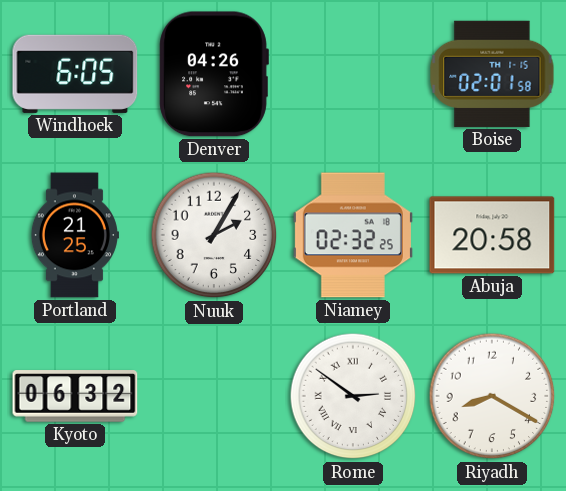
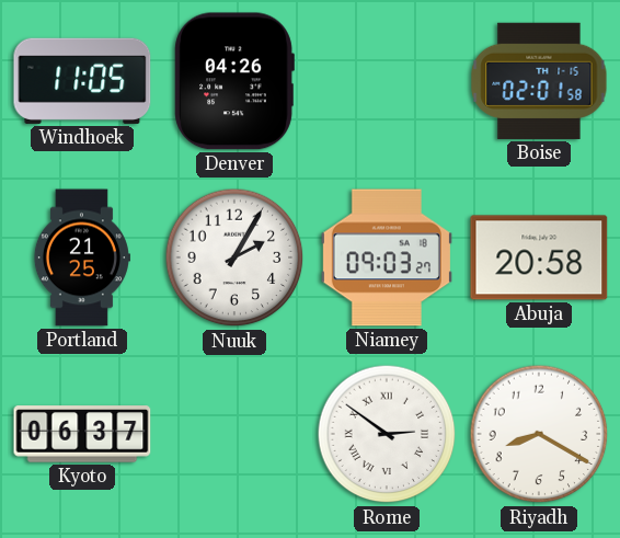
Windhoek: 6:05 -> 11:05 (82, 81)
Niamey: 02:32 -> 09:03 (387, 257)
Kyoto: 06:32 -> 06:37 (82, 434)
